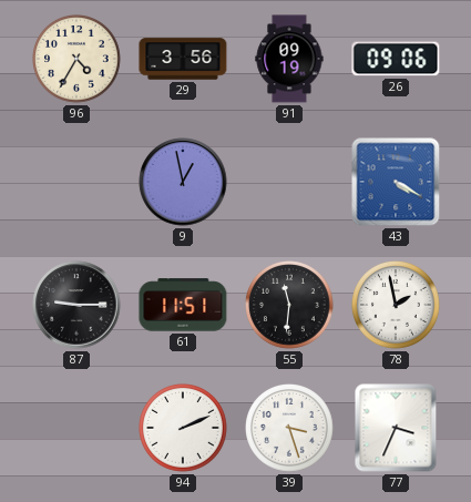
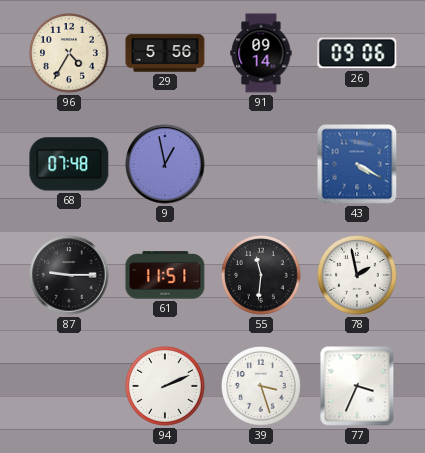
29: 3:56 -> 5:56 (165, 53)
91: 09:19 -> 09:14 (261, 53)
68: none -> 07:48 (69, 164)
